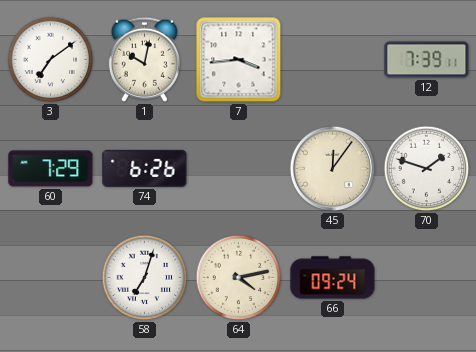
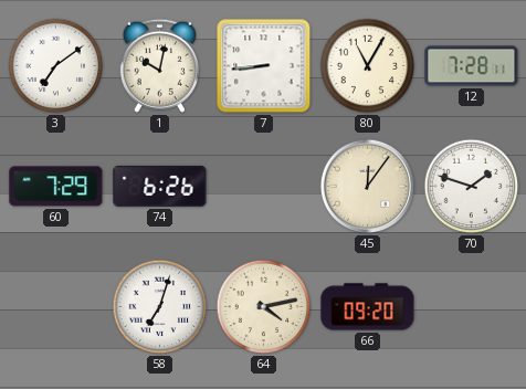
7: 3:44 -> 8:44 (264, 66)
80: none -> 11:05 (368, 66)
12: 7:39 -> 7:28 (472, 66)
66: 09:24 -> 09:20 (368, 307)
